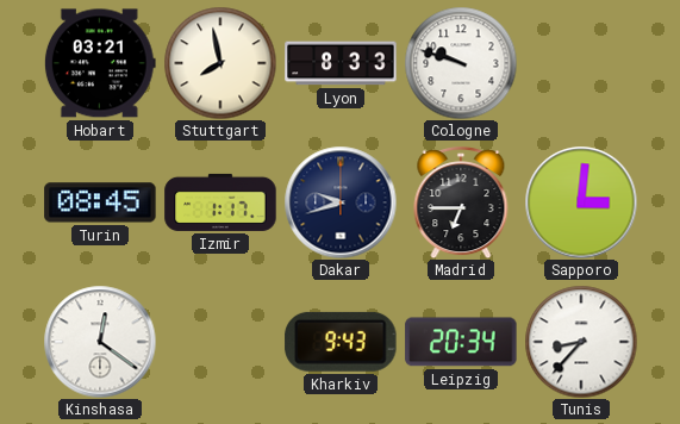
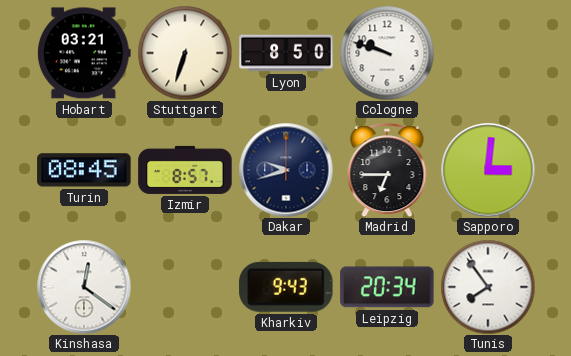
Stuttgart: 7:58 -> 6:33 (185, 53)
Lyon: 8:33 -> 8:50 (286, 53)
Izmir: 1:17 -> 8:57 (185, 170)
Tunis: 8:37 -> 7:54 (488, 287)
